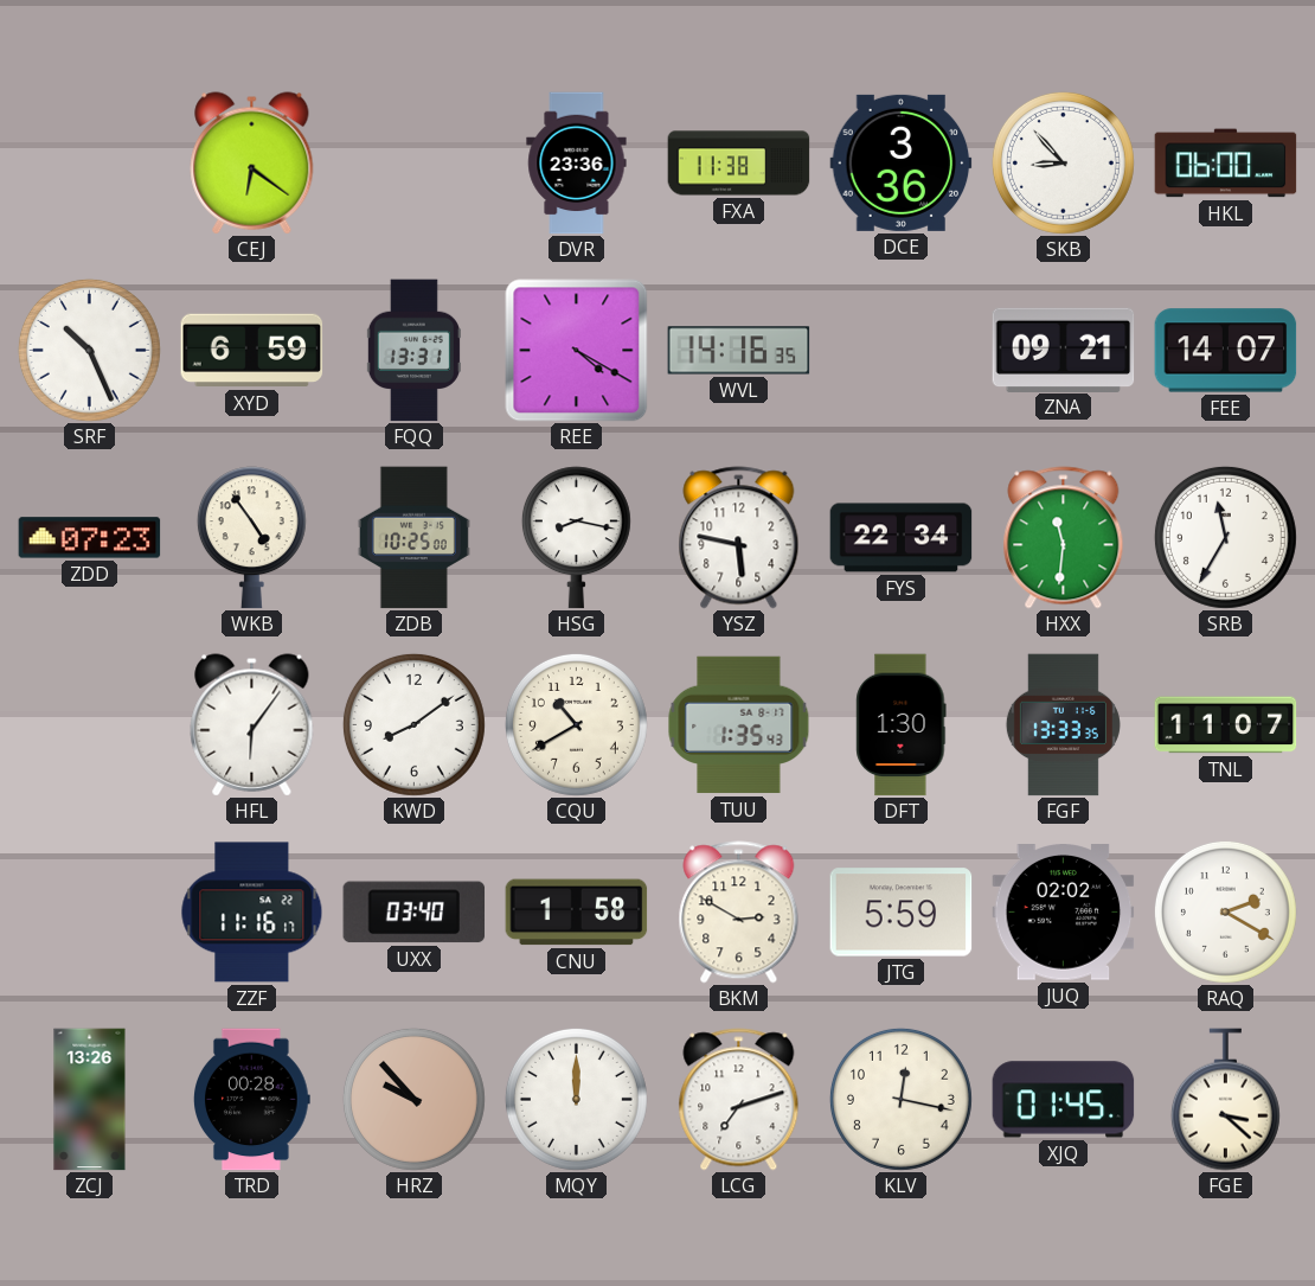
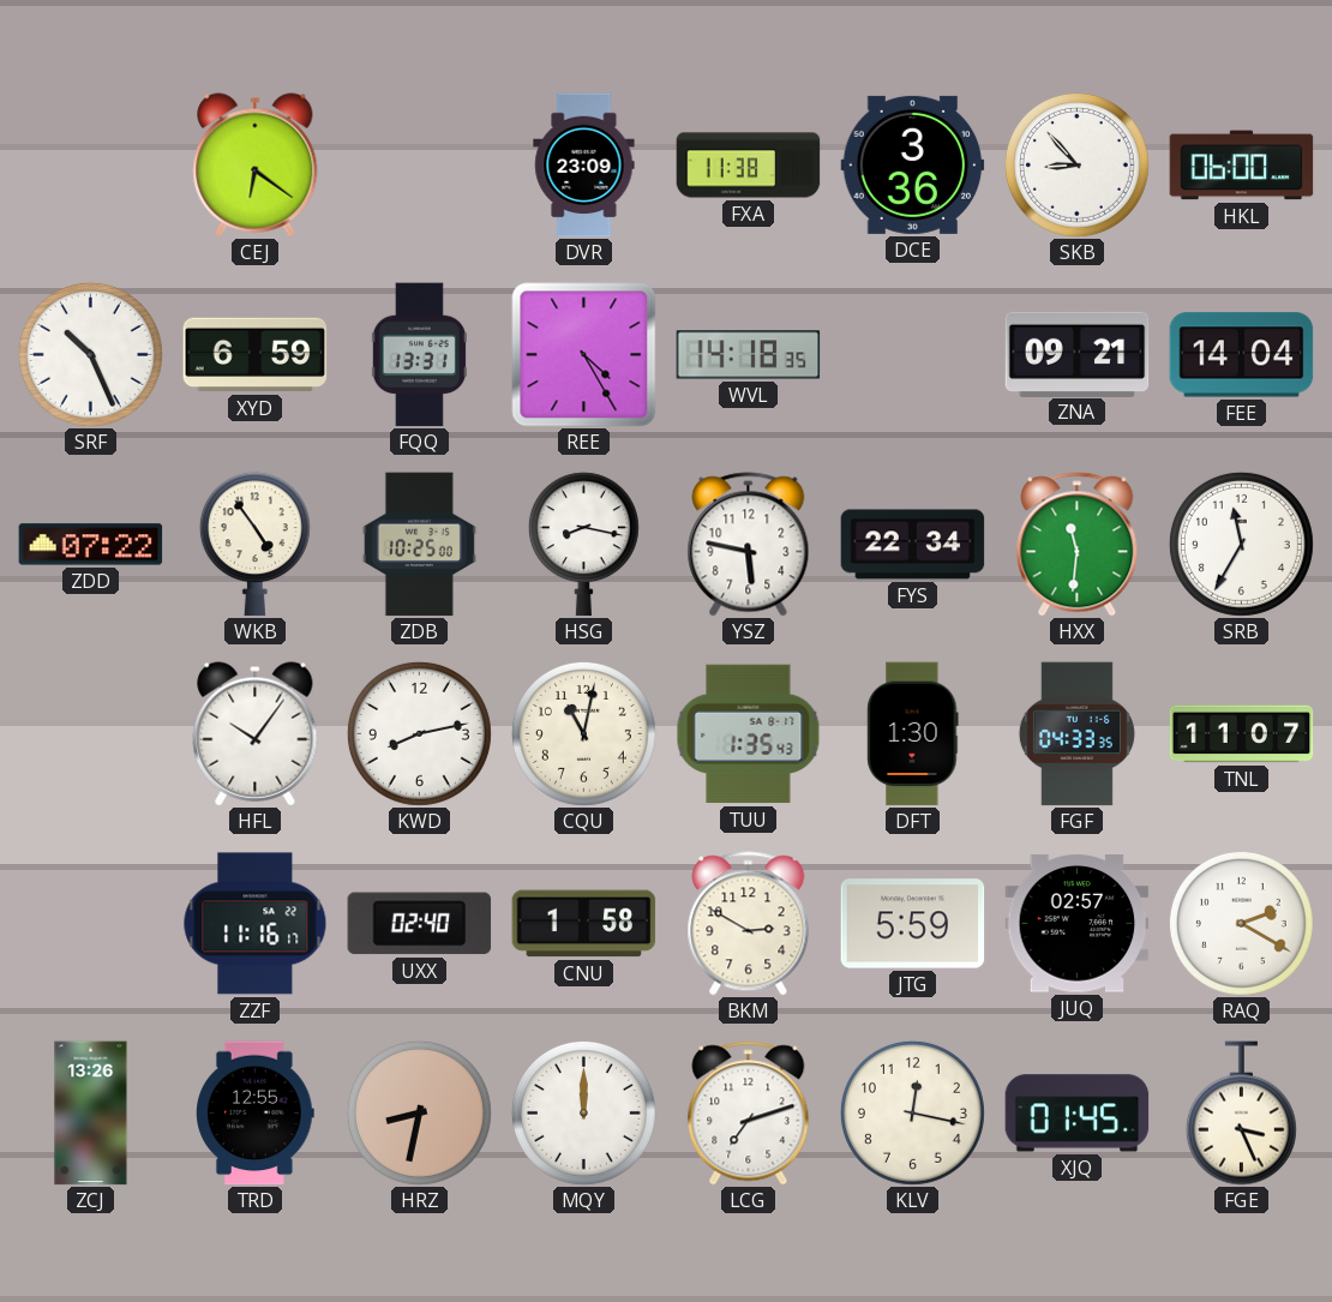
DVR: 23:36 -> 23:09 (584, 166)
REE: 4:20 -> 4:25 (584, 355)
WVL: 14:16 -> 14:18 (749, 355)
FEE: 14:07 -> 14:04 (1242, 355)
ZDD: 07:23 -> 07:22 (91, 545)
HFL: 6:06 -> 10:06 (256, 734)
KWD: 8:09 -> 8:13 (419, 733)
CQU: 10:40 -> 11:02 (583, 733)
FGF: 13:33 -> 04:33 (1076, 734)
UXX: 03:40 -> 02:40 (420, 924)
JUQ: 02:02 -> 02:57 (1078, 924)
TRD: 00:28 -> 12:55 (256, 1114)
HRZ: 9:53 -> 8:32 (419, 1112)
FGE: 3:22 -> 3:26 (1241, 1114)
